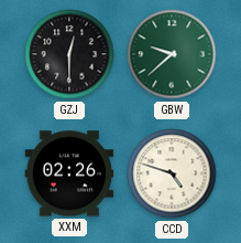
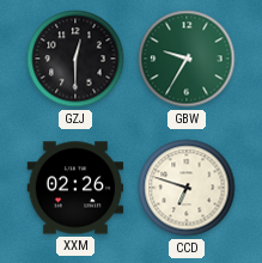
GBW: 9:38 -> 9:35 (187, 59)
CCD: 4:48 -> 6:48 (187, 188)
